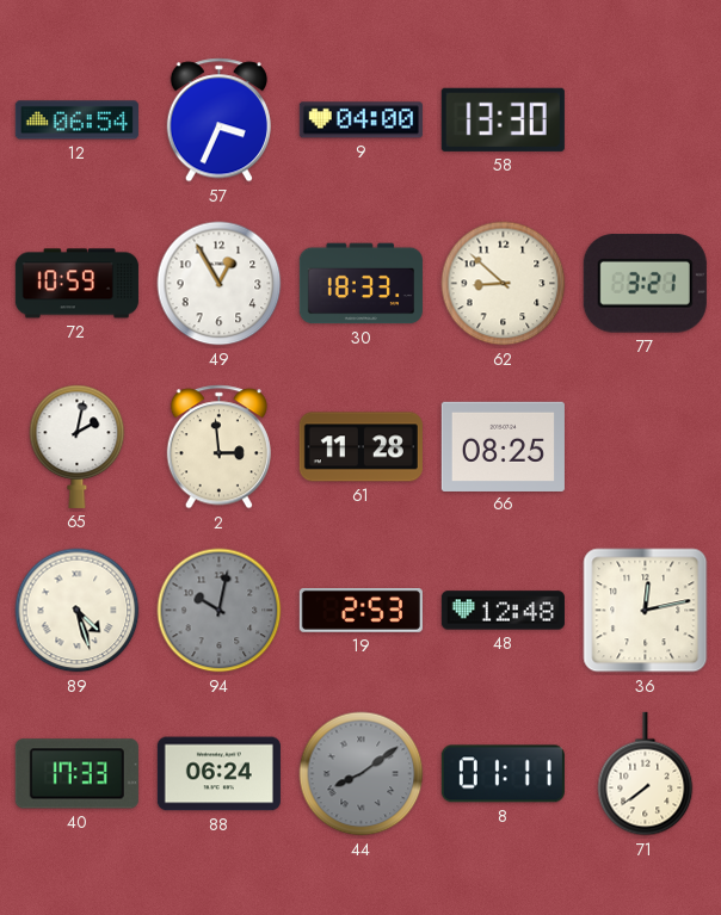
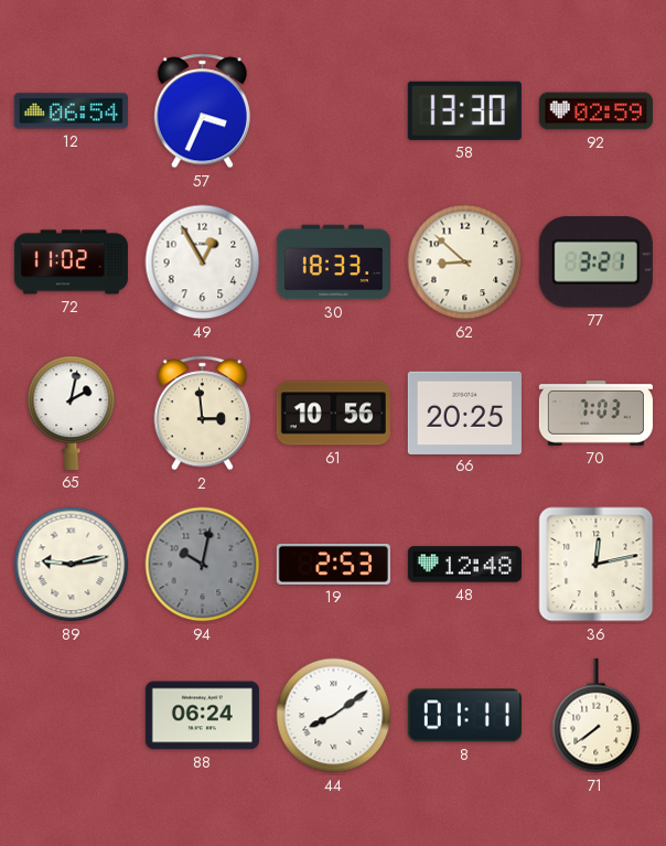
9: 04:00 -> none (360, 120)
92: none -> 02:59 (595, 111)
72: 10:59 -> 11:02 (71, 263)
61: 11:28 -> 10:56 (333, 414)
66: 08:25 -> 20:25 (464, 413)
70: none -> 7:03 (595, 414)
89: 4:27 -> 9:13 (72, 565)
40: 17:33 -> none (76, 774)
44 dial: grey -> white (334, 716)
